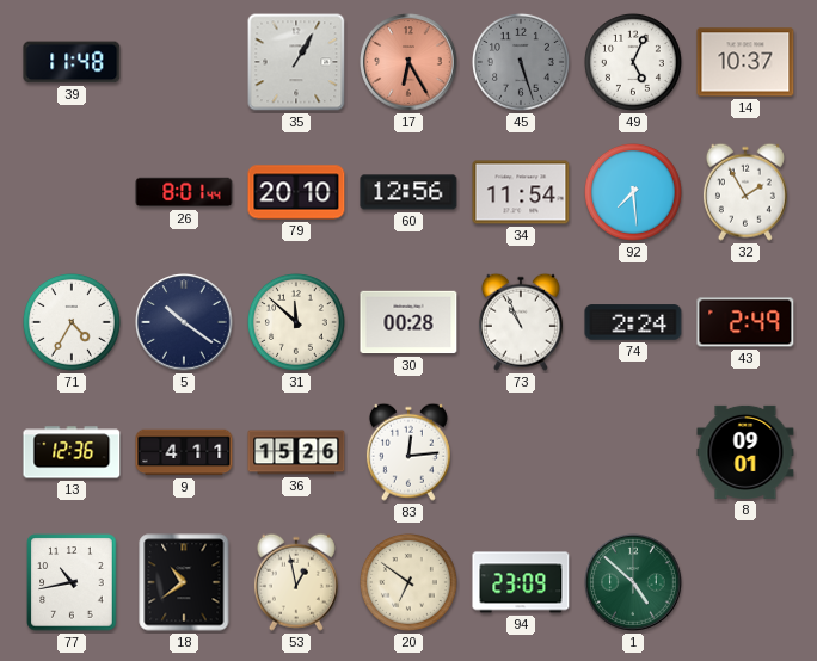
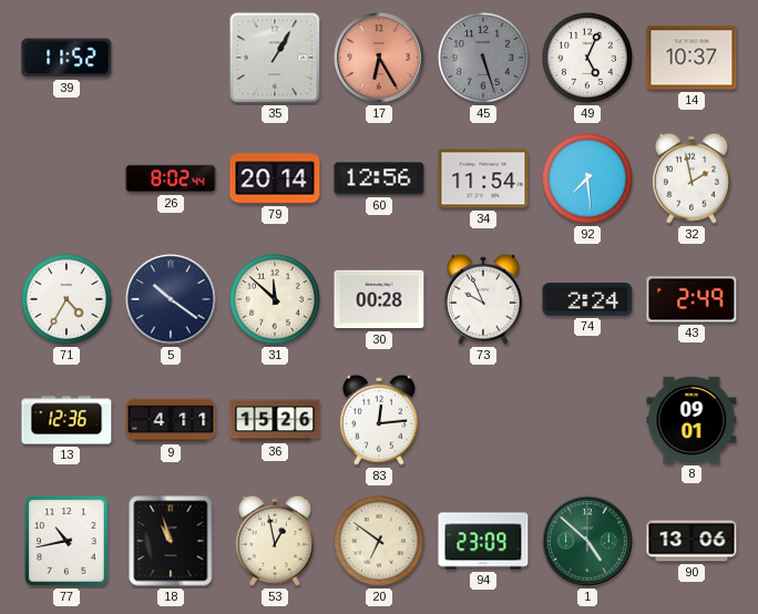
39: 11:48 -> 11:52 (66, 58)
26: 8:01 -> 8:02 (171, 178)
79: 20:10 -> 20:14 (275, 178)
32: 1:55 -> 1:58 (692, 178)
73: 10:56 -> 9:56 (483, 299)
18: 10:39 -> 10:57 (171, 541)
90: none -> 13:06 (692, 541)
